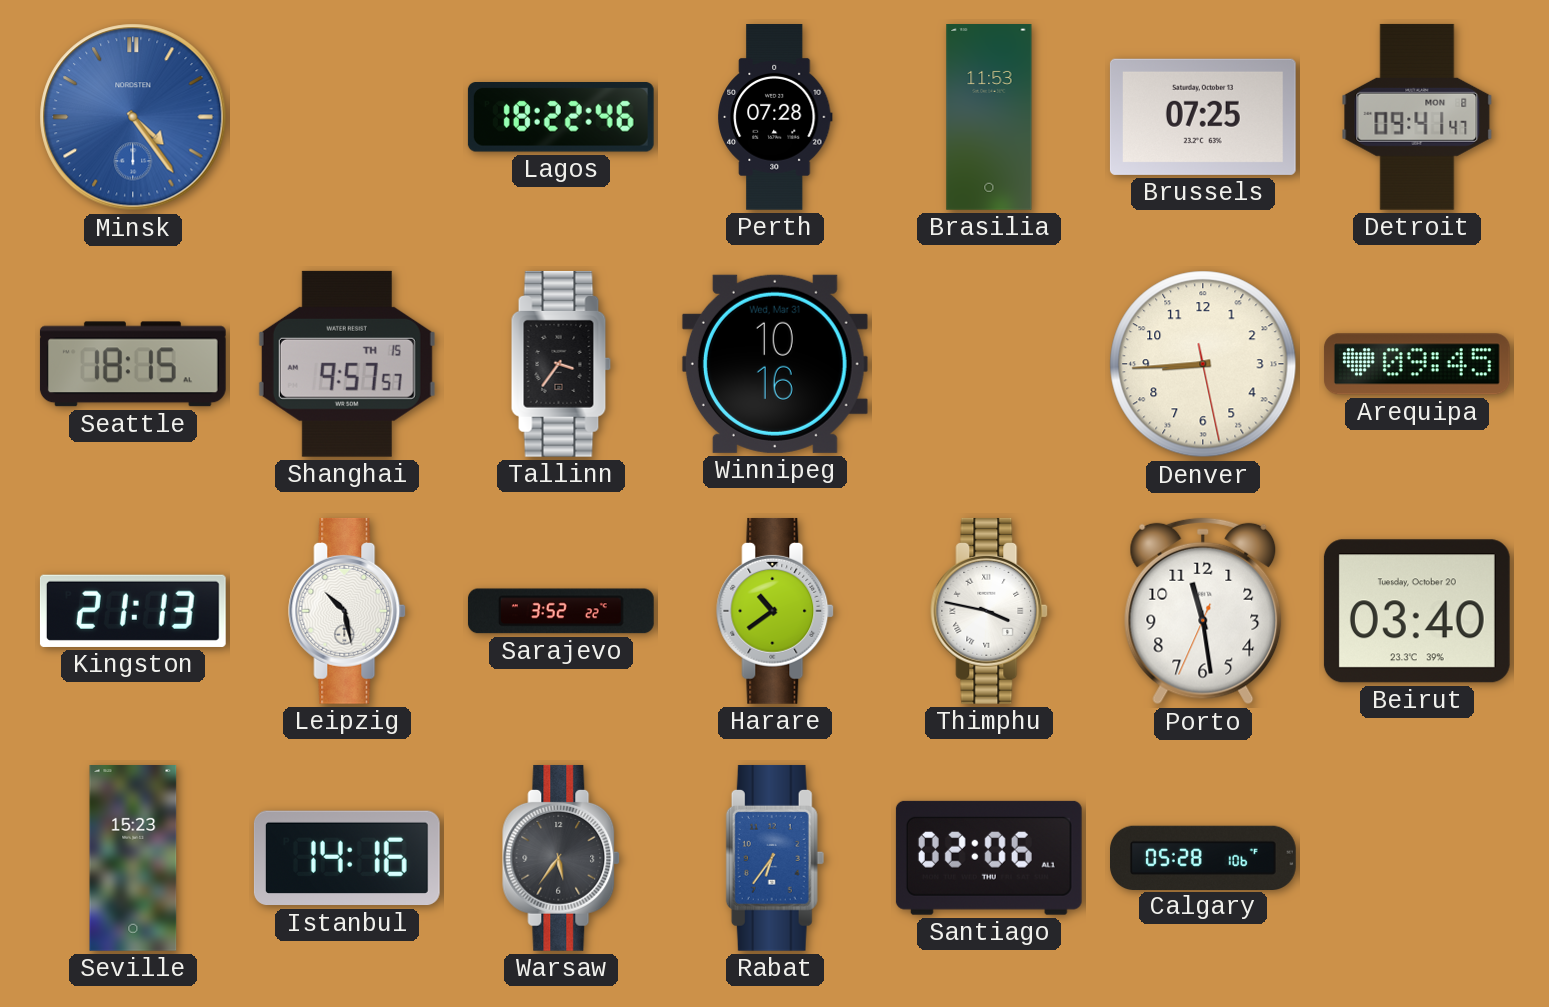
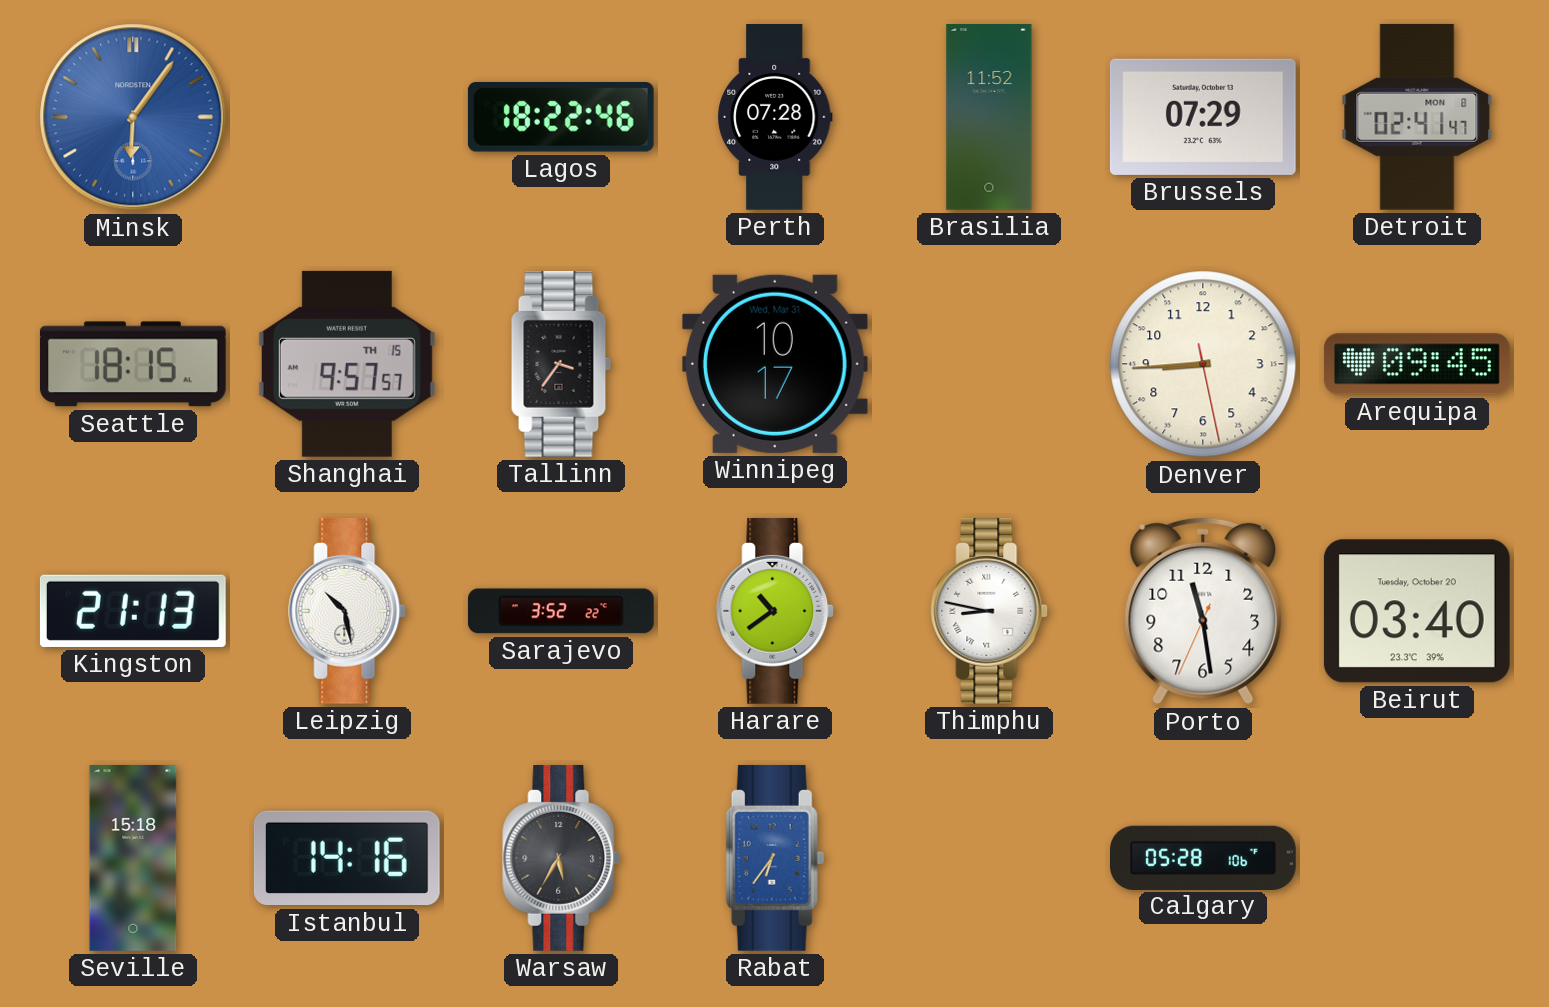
Minsk: 4:24 -> 6:06 (133, 117)
Brasilia: 11:53 -> 11:52 (989, 118)
Brussels: 07:25 -> 07:29 (1203, 117)
Detroit: 09:41 -> 02:41 (1417, 117)
Winnipeg: 10:16 -> 10:17 (775, 364)
Thimphu: 3:47 -> 8:47 (990, 611)
Seville: 15:23 -> 15:18 (133, 859)
Warsaw: 5:36 -> 5:35 (562, 858)
Santiago: 02:06 -> none (989, 858)
